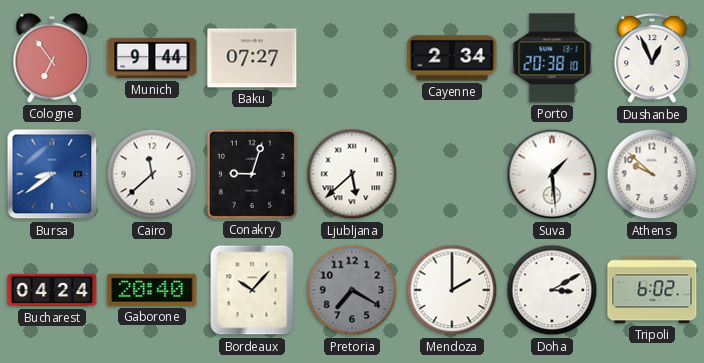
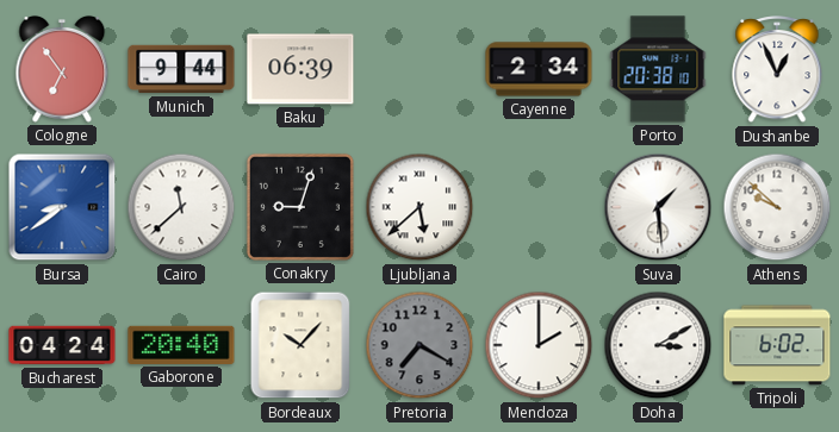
Baku: 07:27 -> 06:39 (300, 69)
